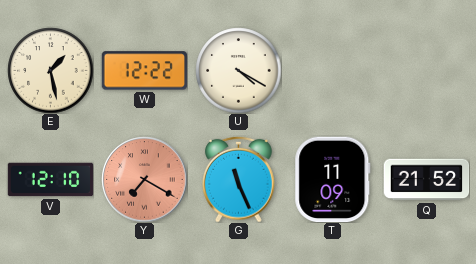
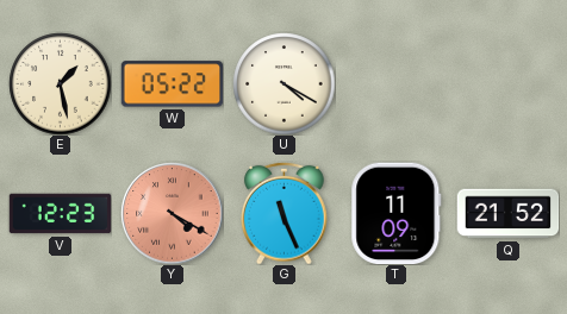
W: 12:22 -> 05:22 (172, 84)
V: 12:10 -> 12:23 (60, 214)
Y: 7:20 -> 4:20 (172, 213)
